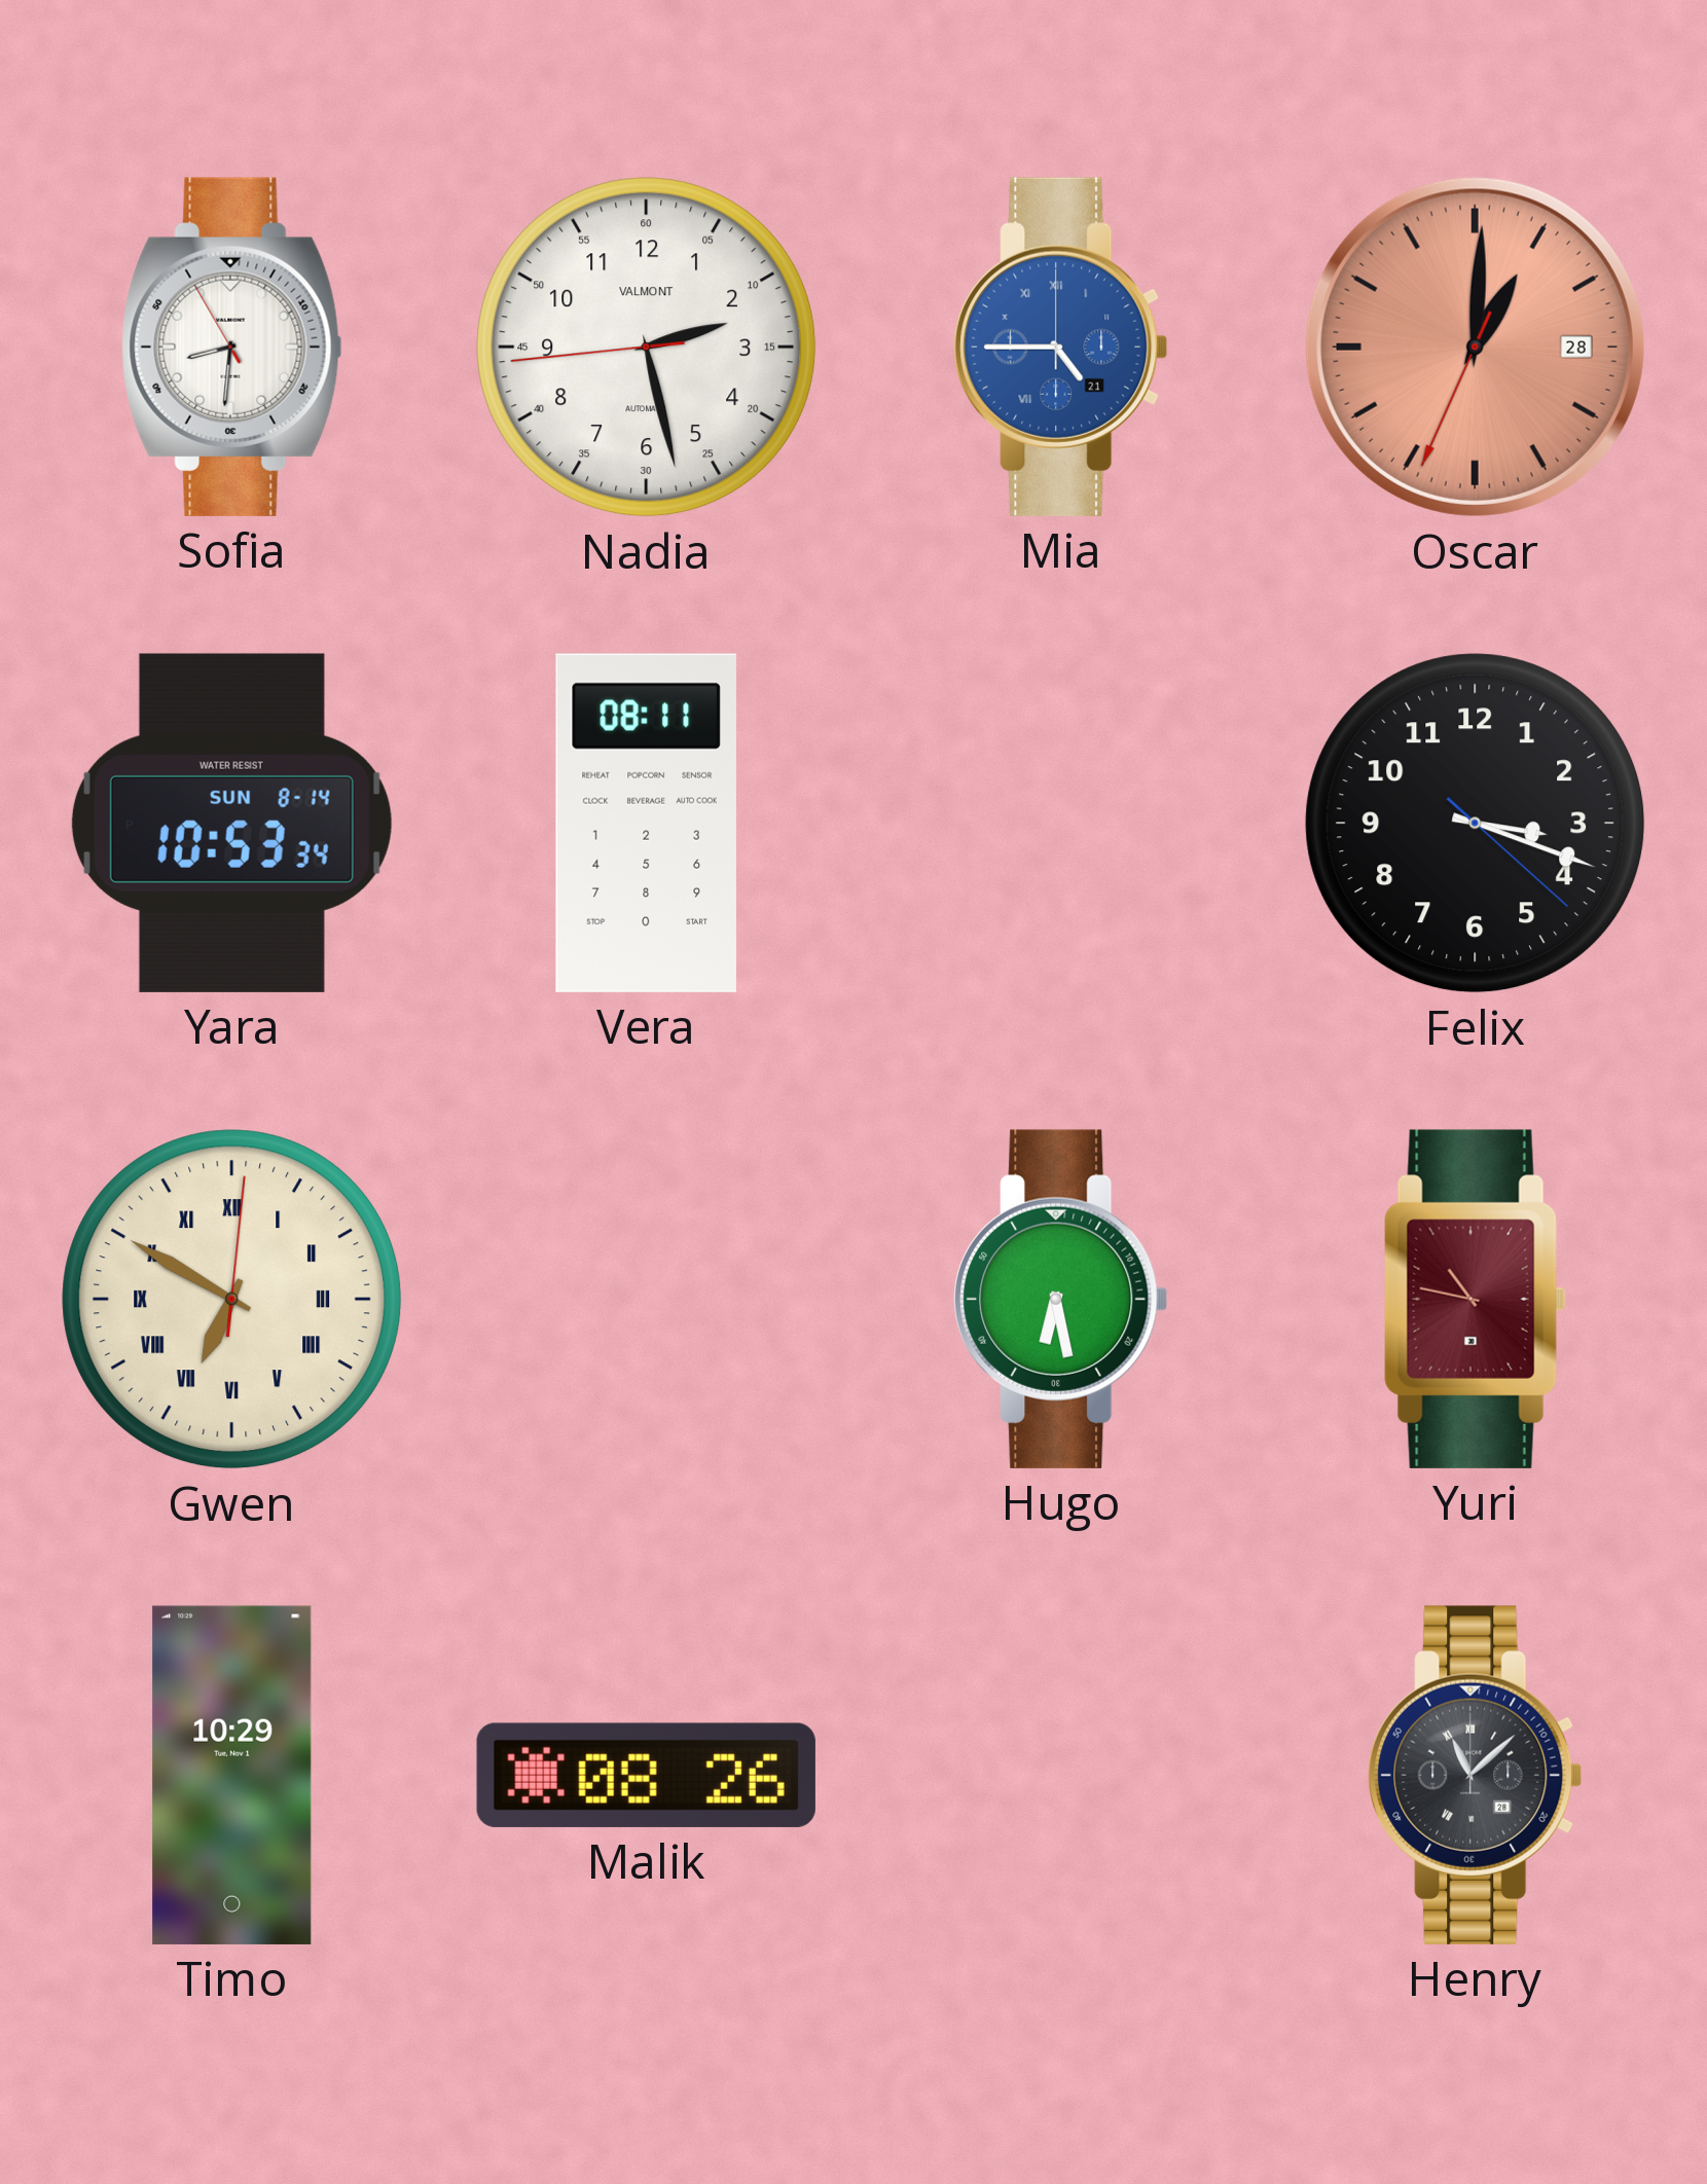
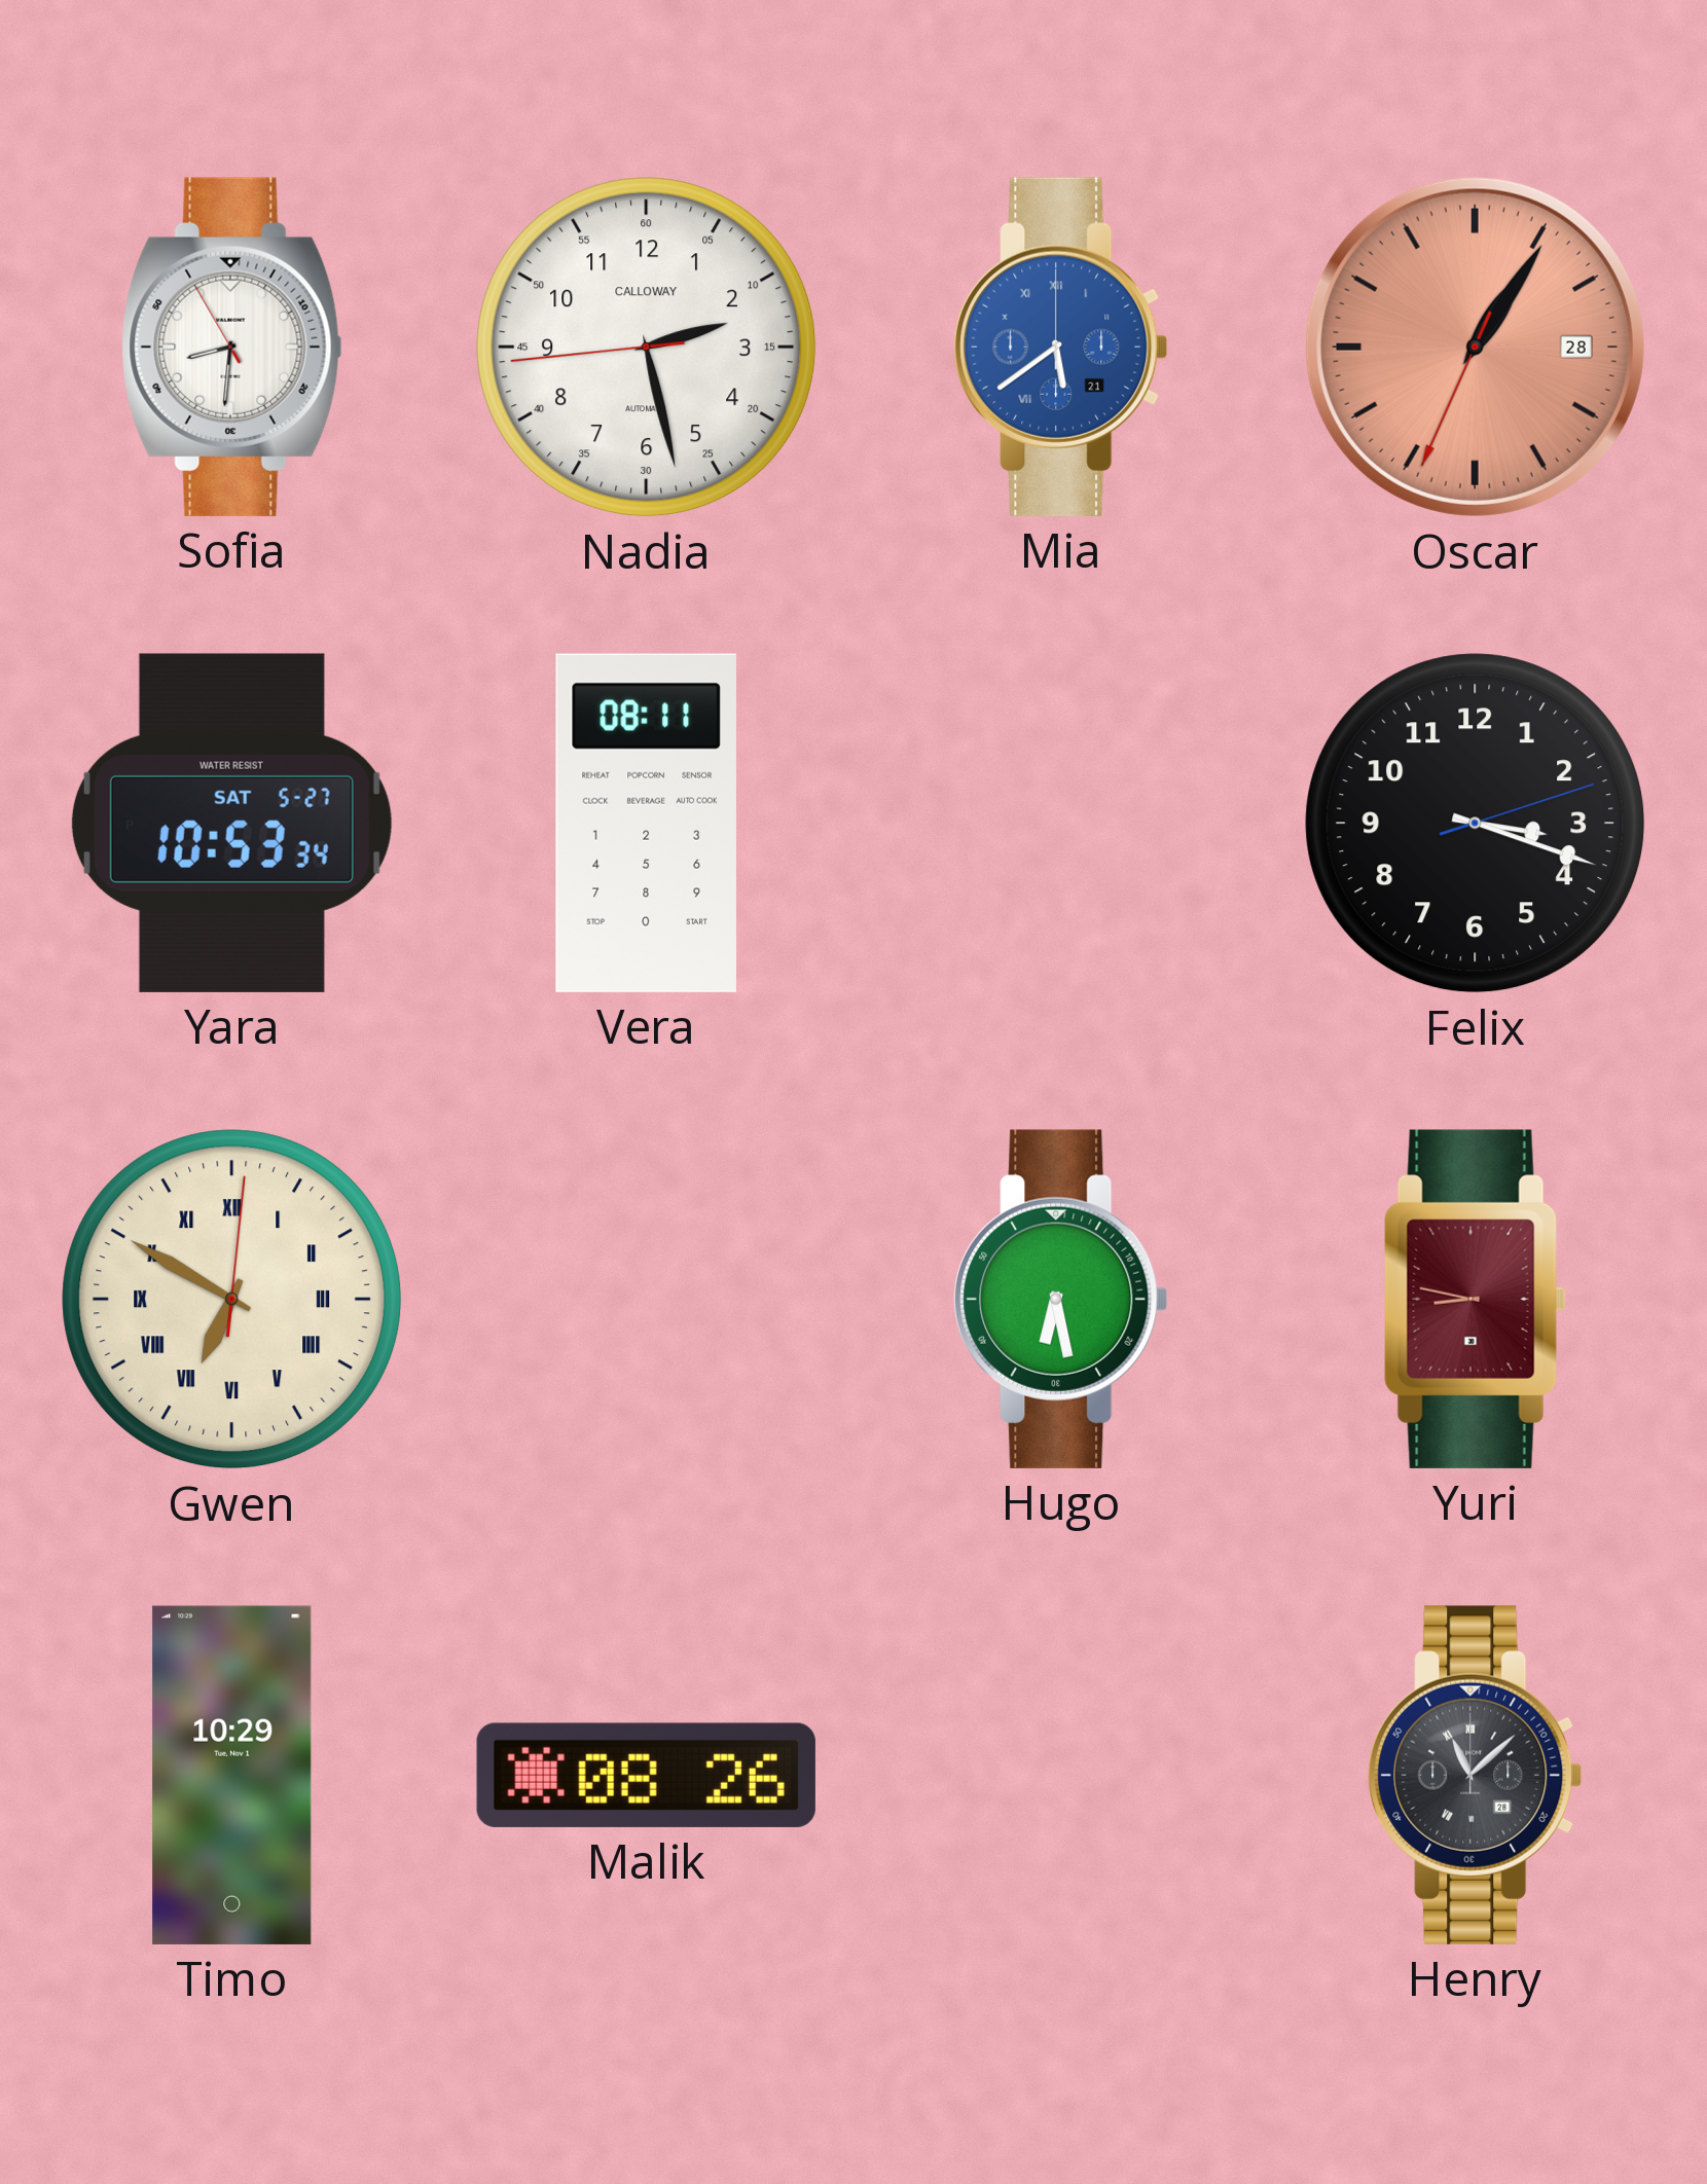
Nadia brand: VALMONT -> CALLOWAY (647, 348)
Mia: 4:45 -> 5:39 (1061, 347)
Oscar: 1:00 -> 1:05 (1475, 347)
Yara date: SUN 8-14 -> SAT 5-27 (231, 823)
Felix: 3:18:22 -> 3:18:12 (1476, 824)
Yuri: 10:47 -> 8:47 (1475, 1299)
